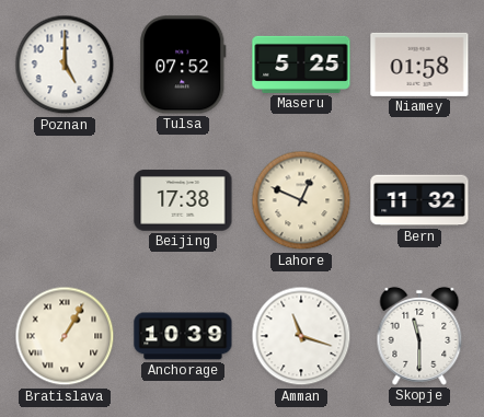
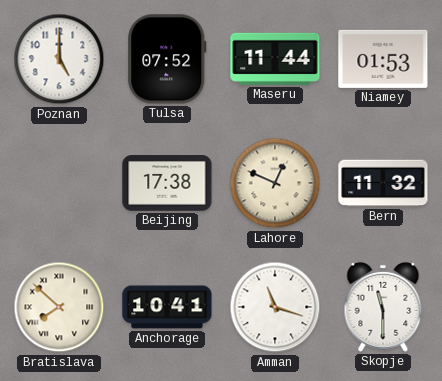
Maseru: 5:25 -> 11:44 (275, 59)
Niamey: 01:58 -> 01:53 (383, 59)
Bratislava: 1:05 -> 7:52 (59, 307)
Anchorage: 10:39 -> 10:41 (167, 307)
